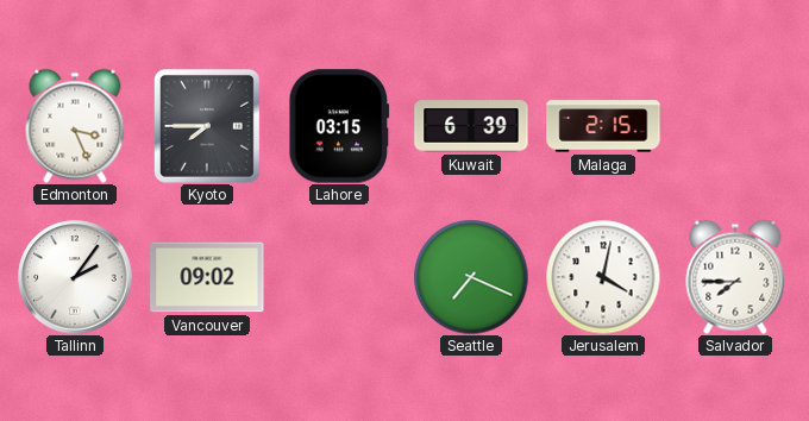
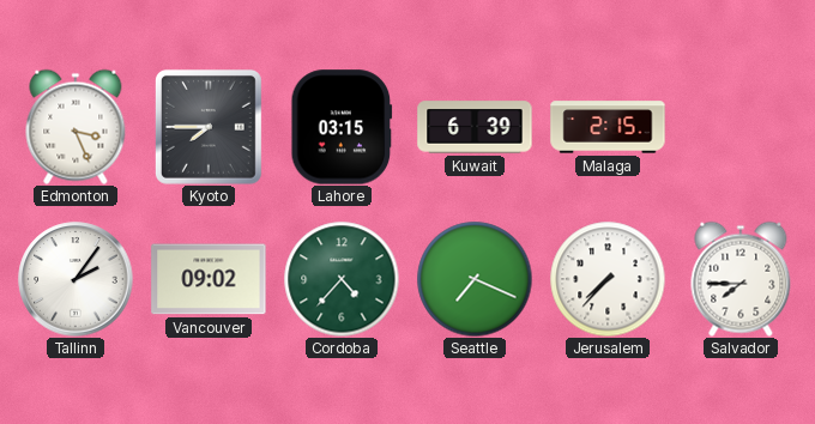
Cordoba: none -> 4:37 (342, 279)
Jerusalem: 4:02 -> 7:37 (608, 279)
